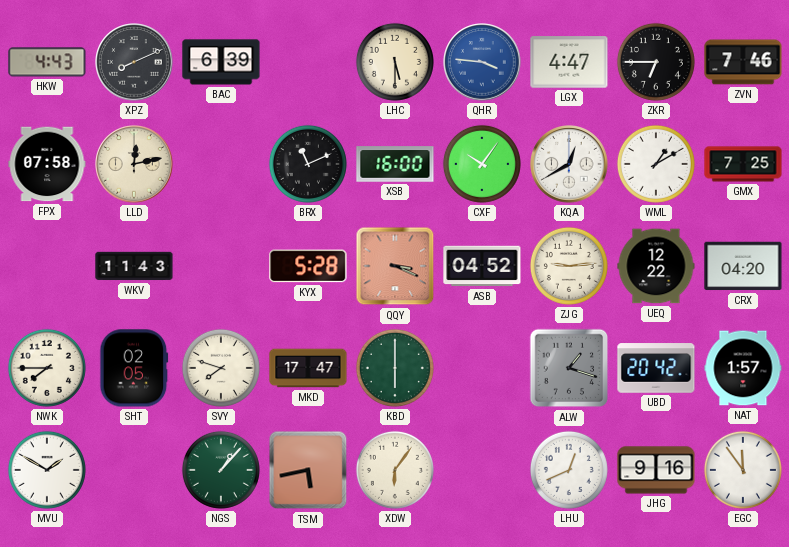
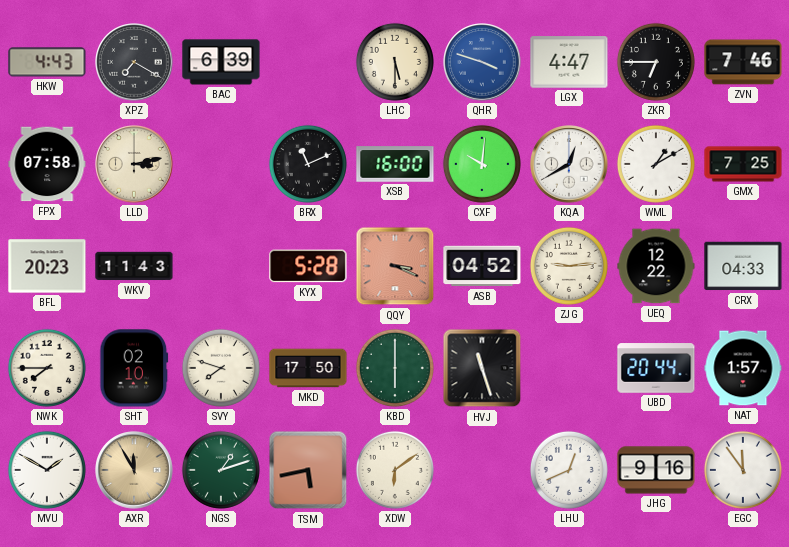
XPZ: 8:11 -> 7:20 (134, 62)
QHR: 3:46 -> 3:48 (482, 62)
LLD: 12:13 -> 3:13 (134, 164)
CXF: 10:06 -> 10:01 (482, 164)
BFL: none -> 20:23 (47, 266)
CRX: 04:20 -> 04:33 (743, 266)
SHT: 02:05 -> 02:10 (134, 368)
MKD: 17:47 -> 17:50 (308, 368)
HVJ: none -> 11:27 (482, 368)
ALW: 1:18 -> none (569, 368)
UBD: 20:42 -> 20:44 (656, 368)
AXR: none -> 11:55 (134, 470)
NGS: 1:07 -> 1:12 (221, 470)
XDW: 6:06 -> 6:09 (395, 470)
